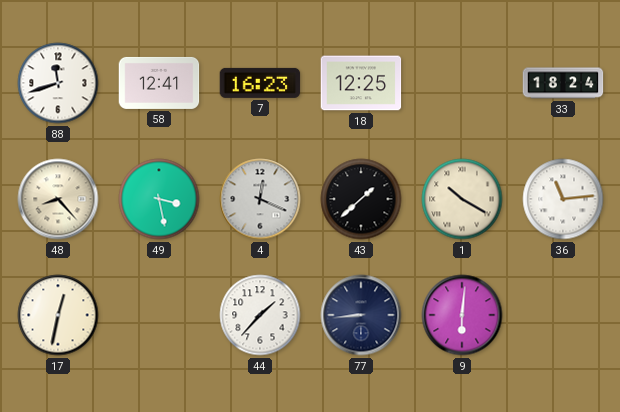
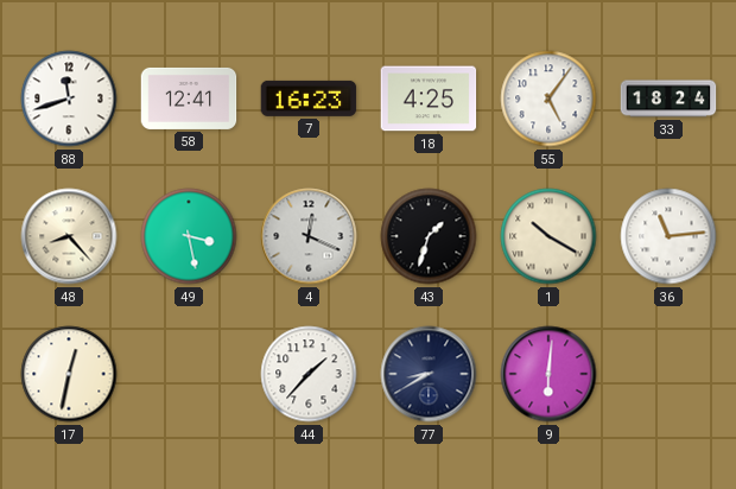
18: 12:25 -> 4:25 (429, 99)
55: none -> 5:06 (548, 99)
43: 1:38 -> 1:33 (429, 236)
77: 8:44 -> 8:40 (429, 374)
